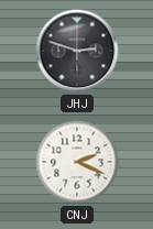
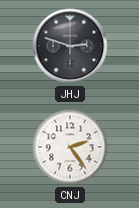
CNJ: 2:19 -> 2:24 (70, 147)
